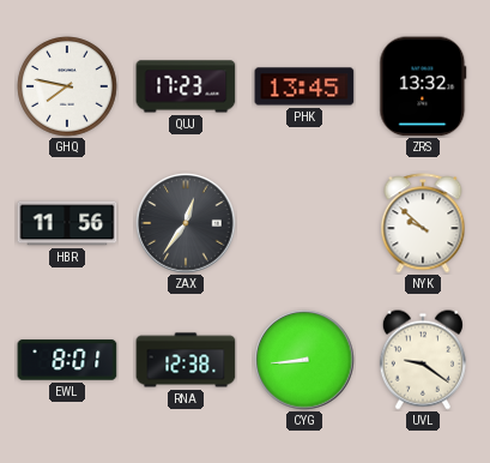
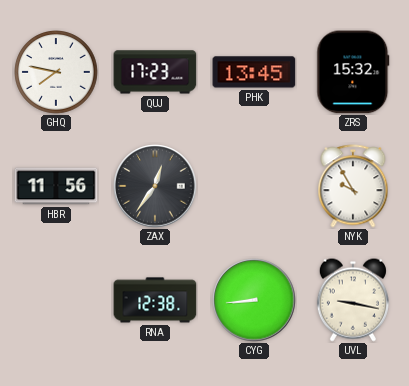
ZRS: 13:32 -> 15:32 (353, 72)
NYK: 9:52 -> 9:55 (353, 186)
EWL: 8:01 -> none (67, 360)
UVL: 9:21 -> 9:17 (353, 300)
